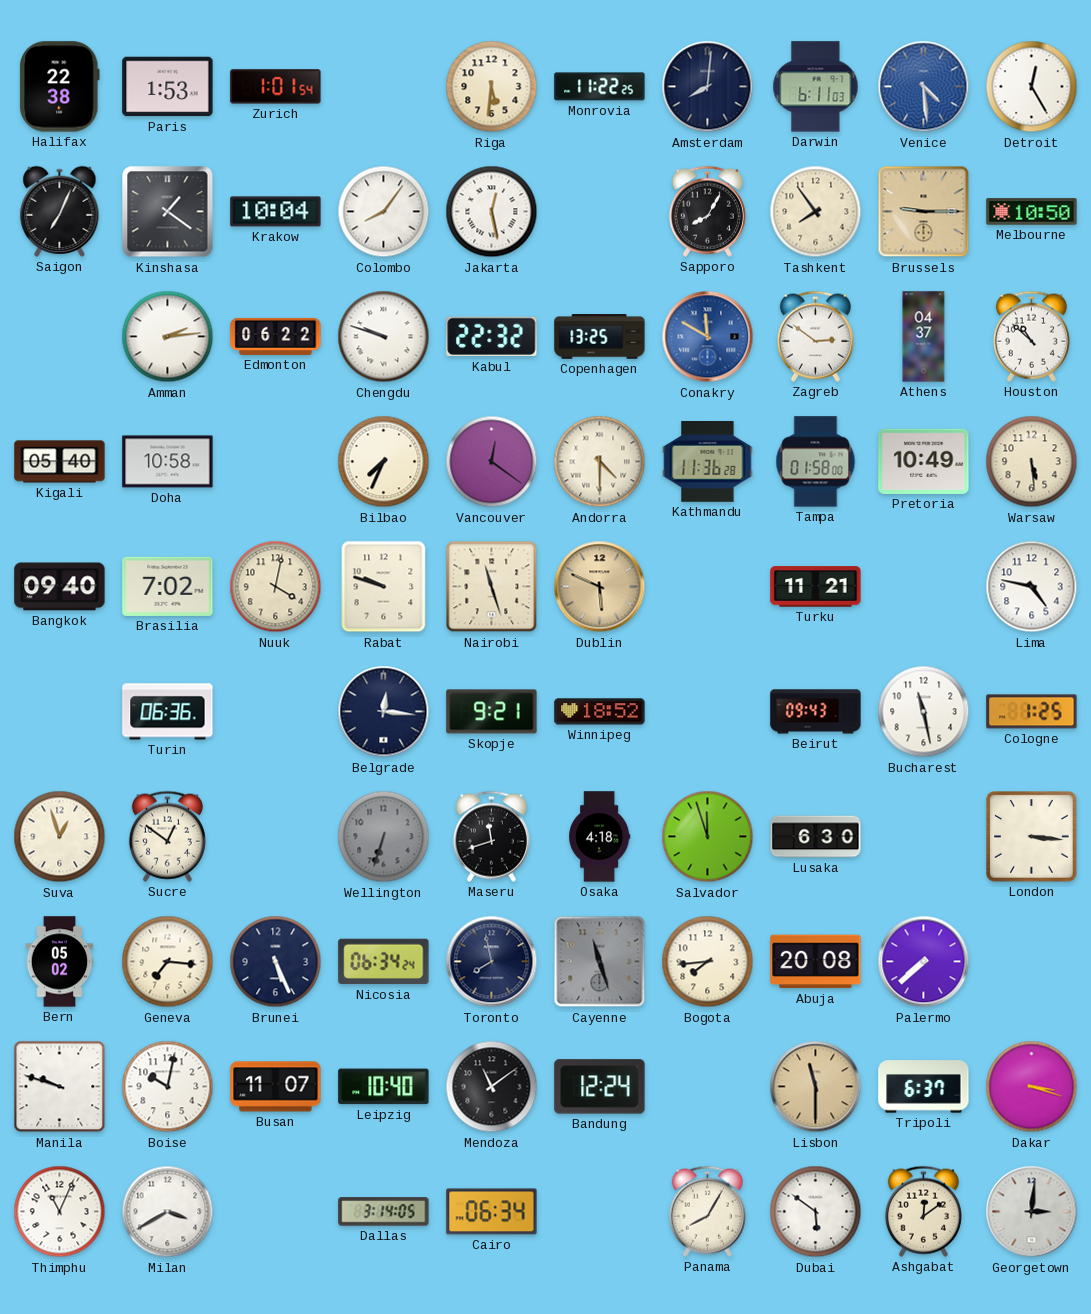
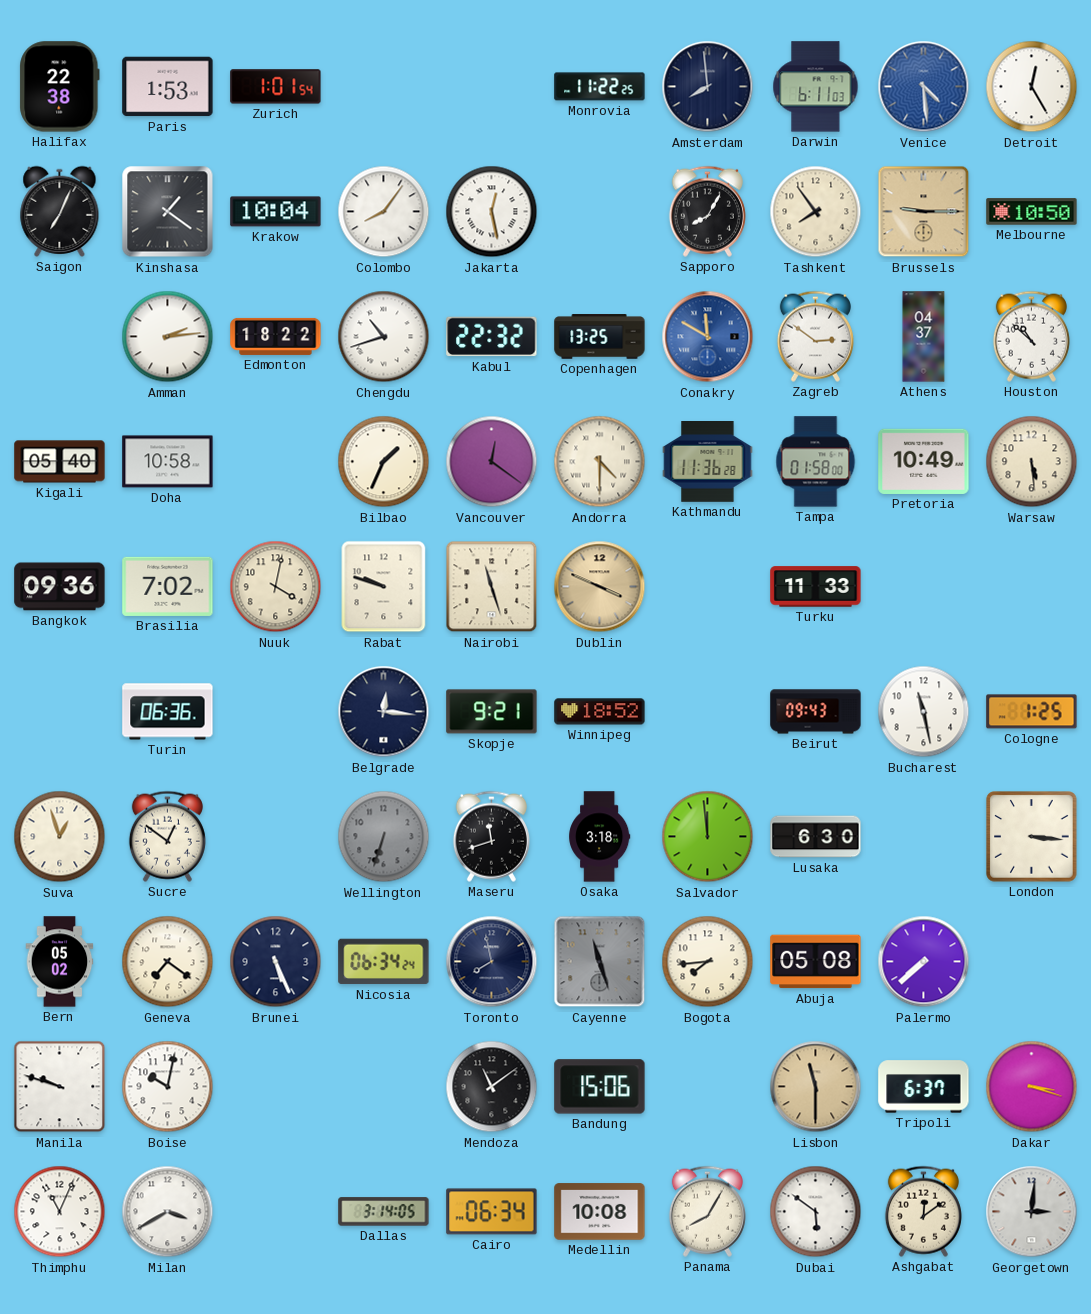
Riga: 5:31 -> none (492, 87)
Amsterdam: 8:01 -> 7:59 (708, 87)
Edmonton: 06:22 -> 18:22 (276, 336)
Chengdu: 9:48 -> 10:42 (384, 337)
Bilbao: 7:34 -> 1:34 (384, 462)
Bangkok: 09:40 -> 09:36 (60, 587)
Dublin: 5:49 -> 3:49 (600, 587)
Turku: 11:21 -> 11:33 (816, 587)
Lima: 4:47 -> none (1032, 587)
Osaka: 4:18 -> 3:18 (600, 837)
Salvador: 11:57 -> 11:59 (708, 837)
Geneva: 7:16 -> 7:21 (168, 962)
Abuja: 20:08 -> 05:08 (816, 962)
Busan: 11:07 -> none (276, 1087)
Leipzig: 10:40 -> none (384, 1087)
Bandung: 12:24 -> 15:06 (600, 1087)
Medellin: none -> 10:08 (600, 1212)
